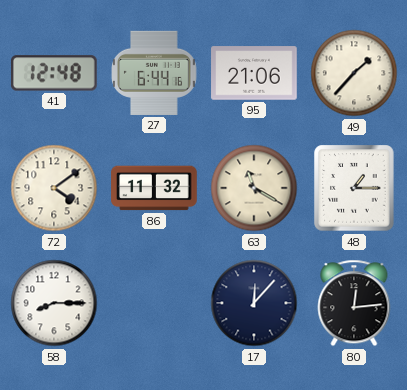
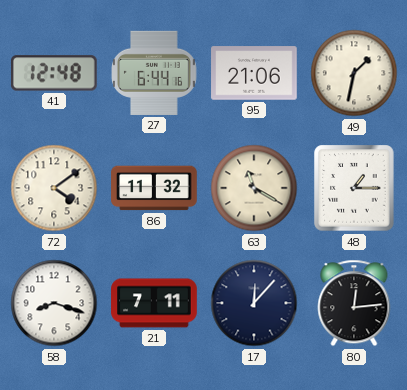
49: 1:37 -> 1:32 (354, 73)
58: 8:15 -> 8:18 (54, 303)
21: none -> 7:11 (154, 303)
